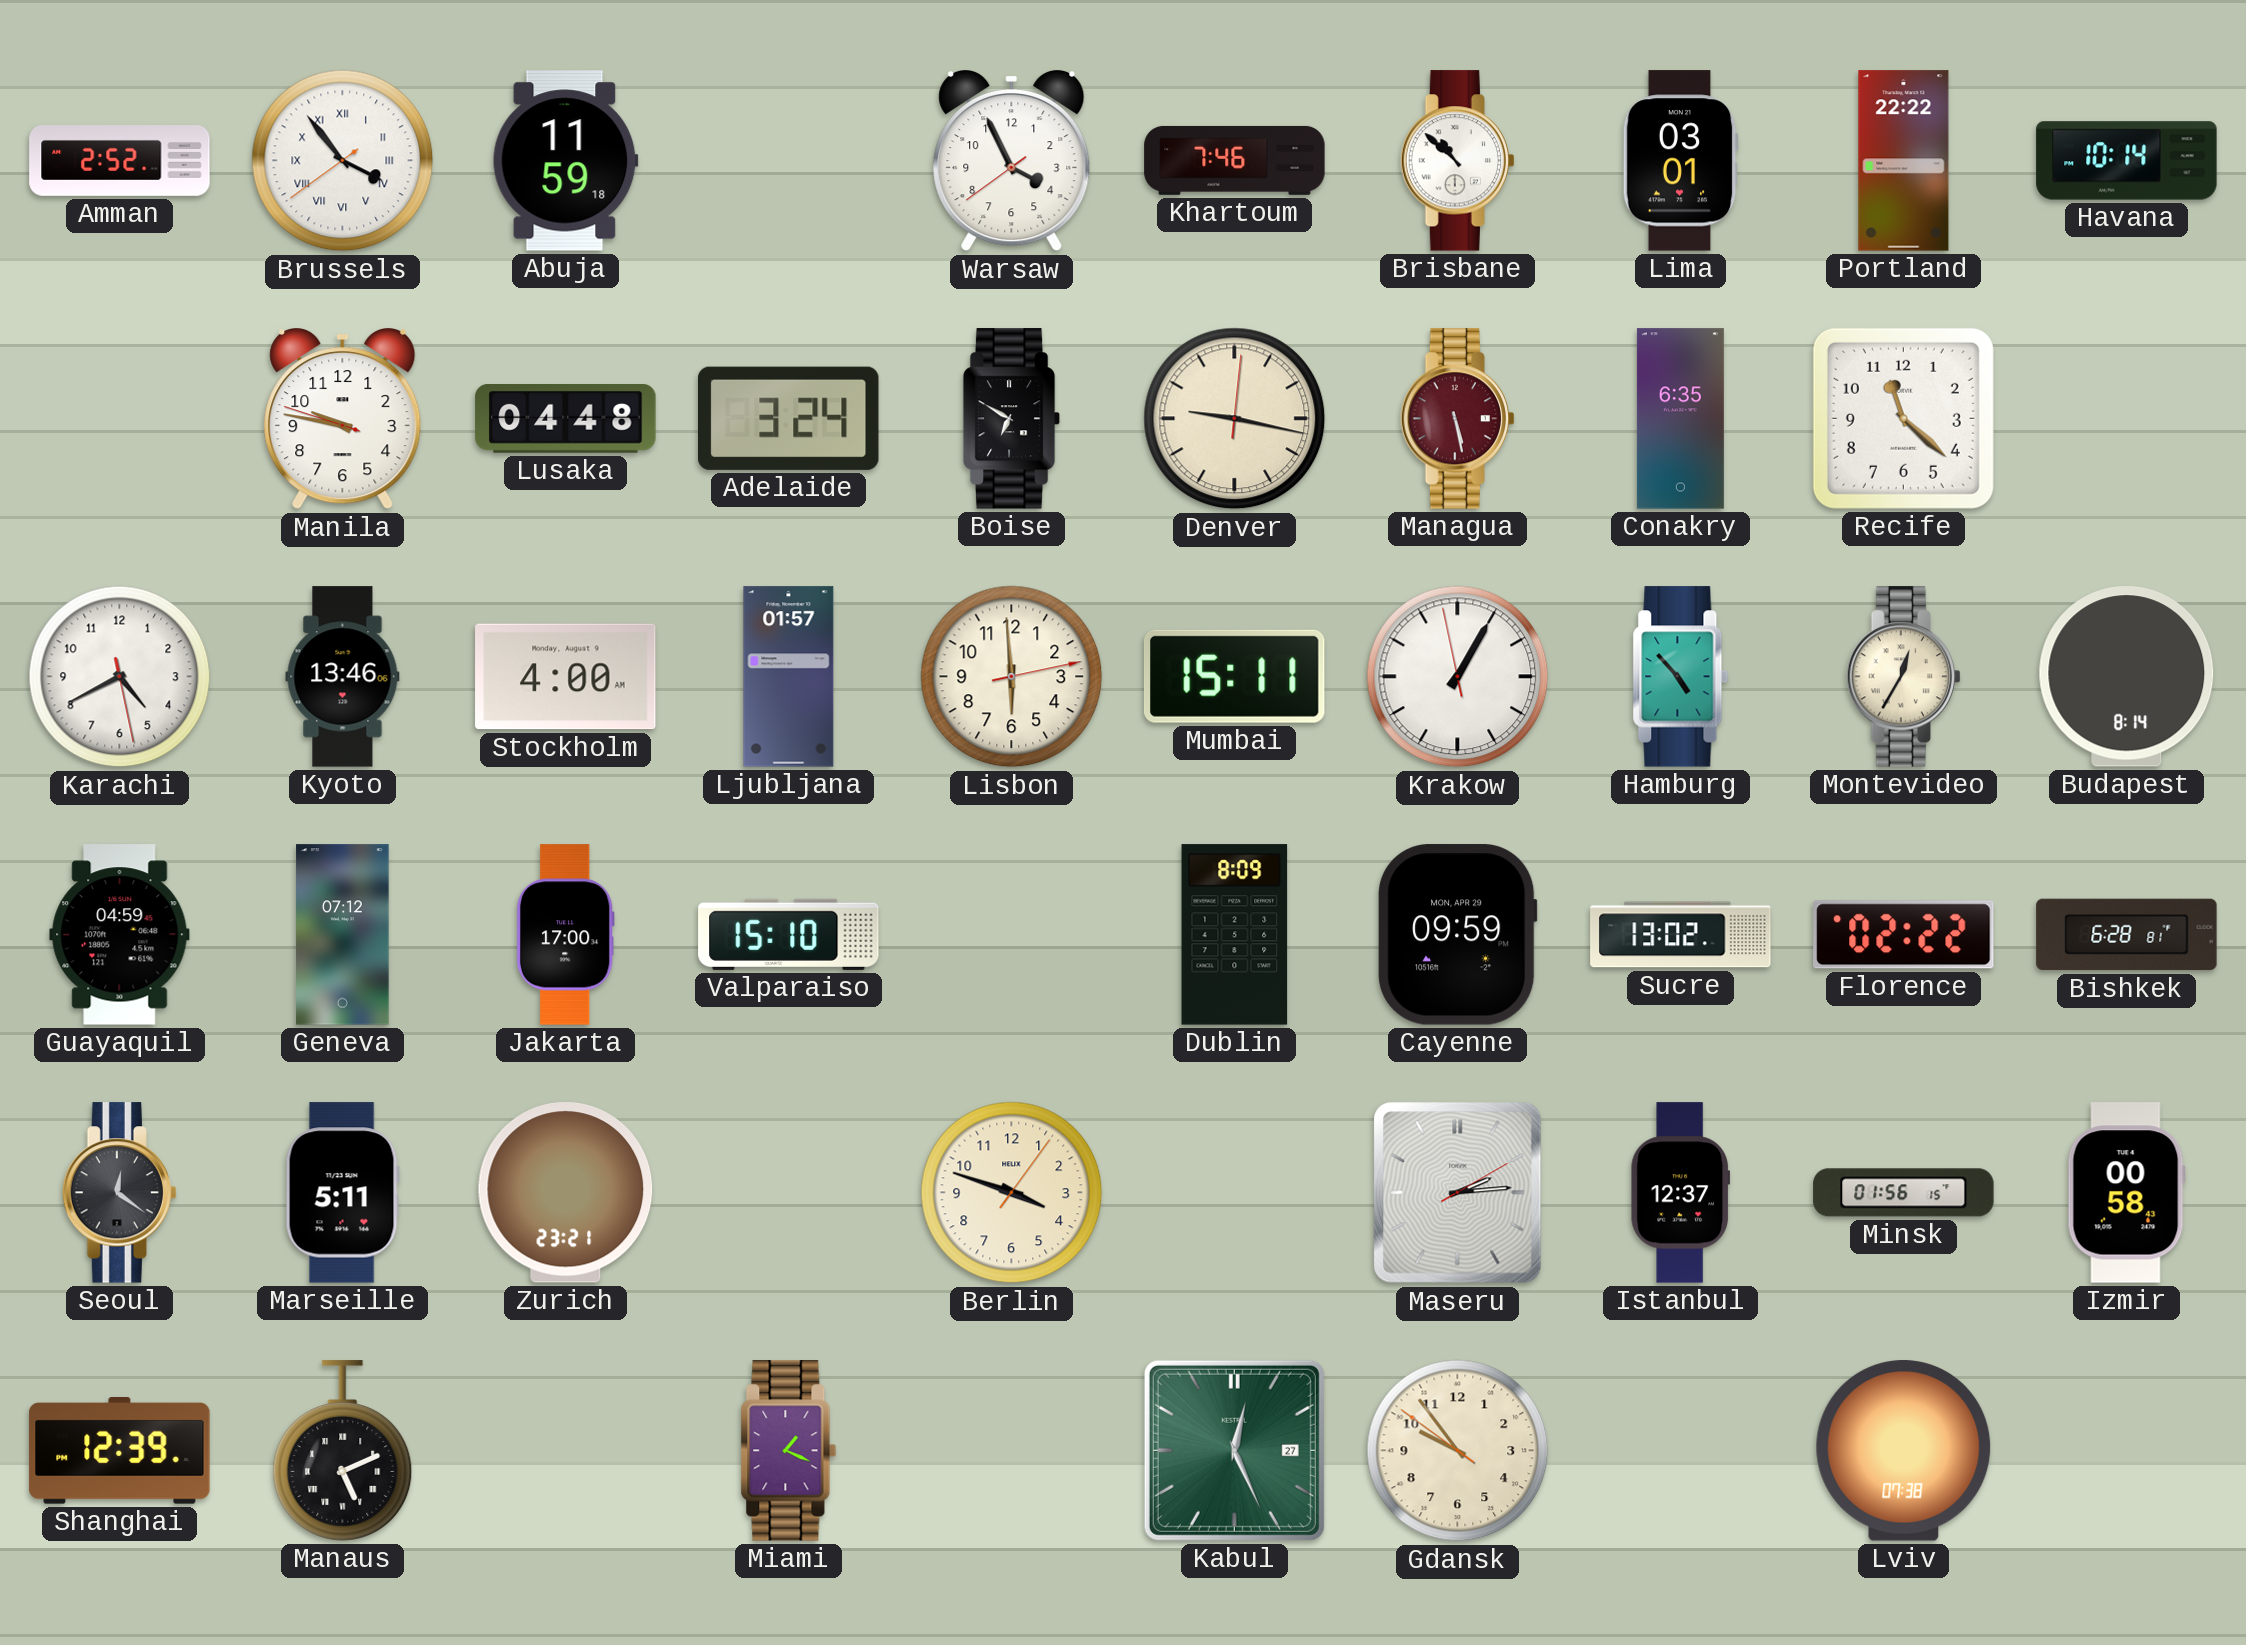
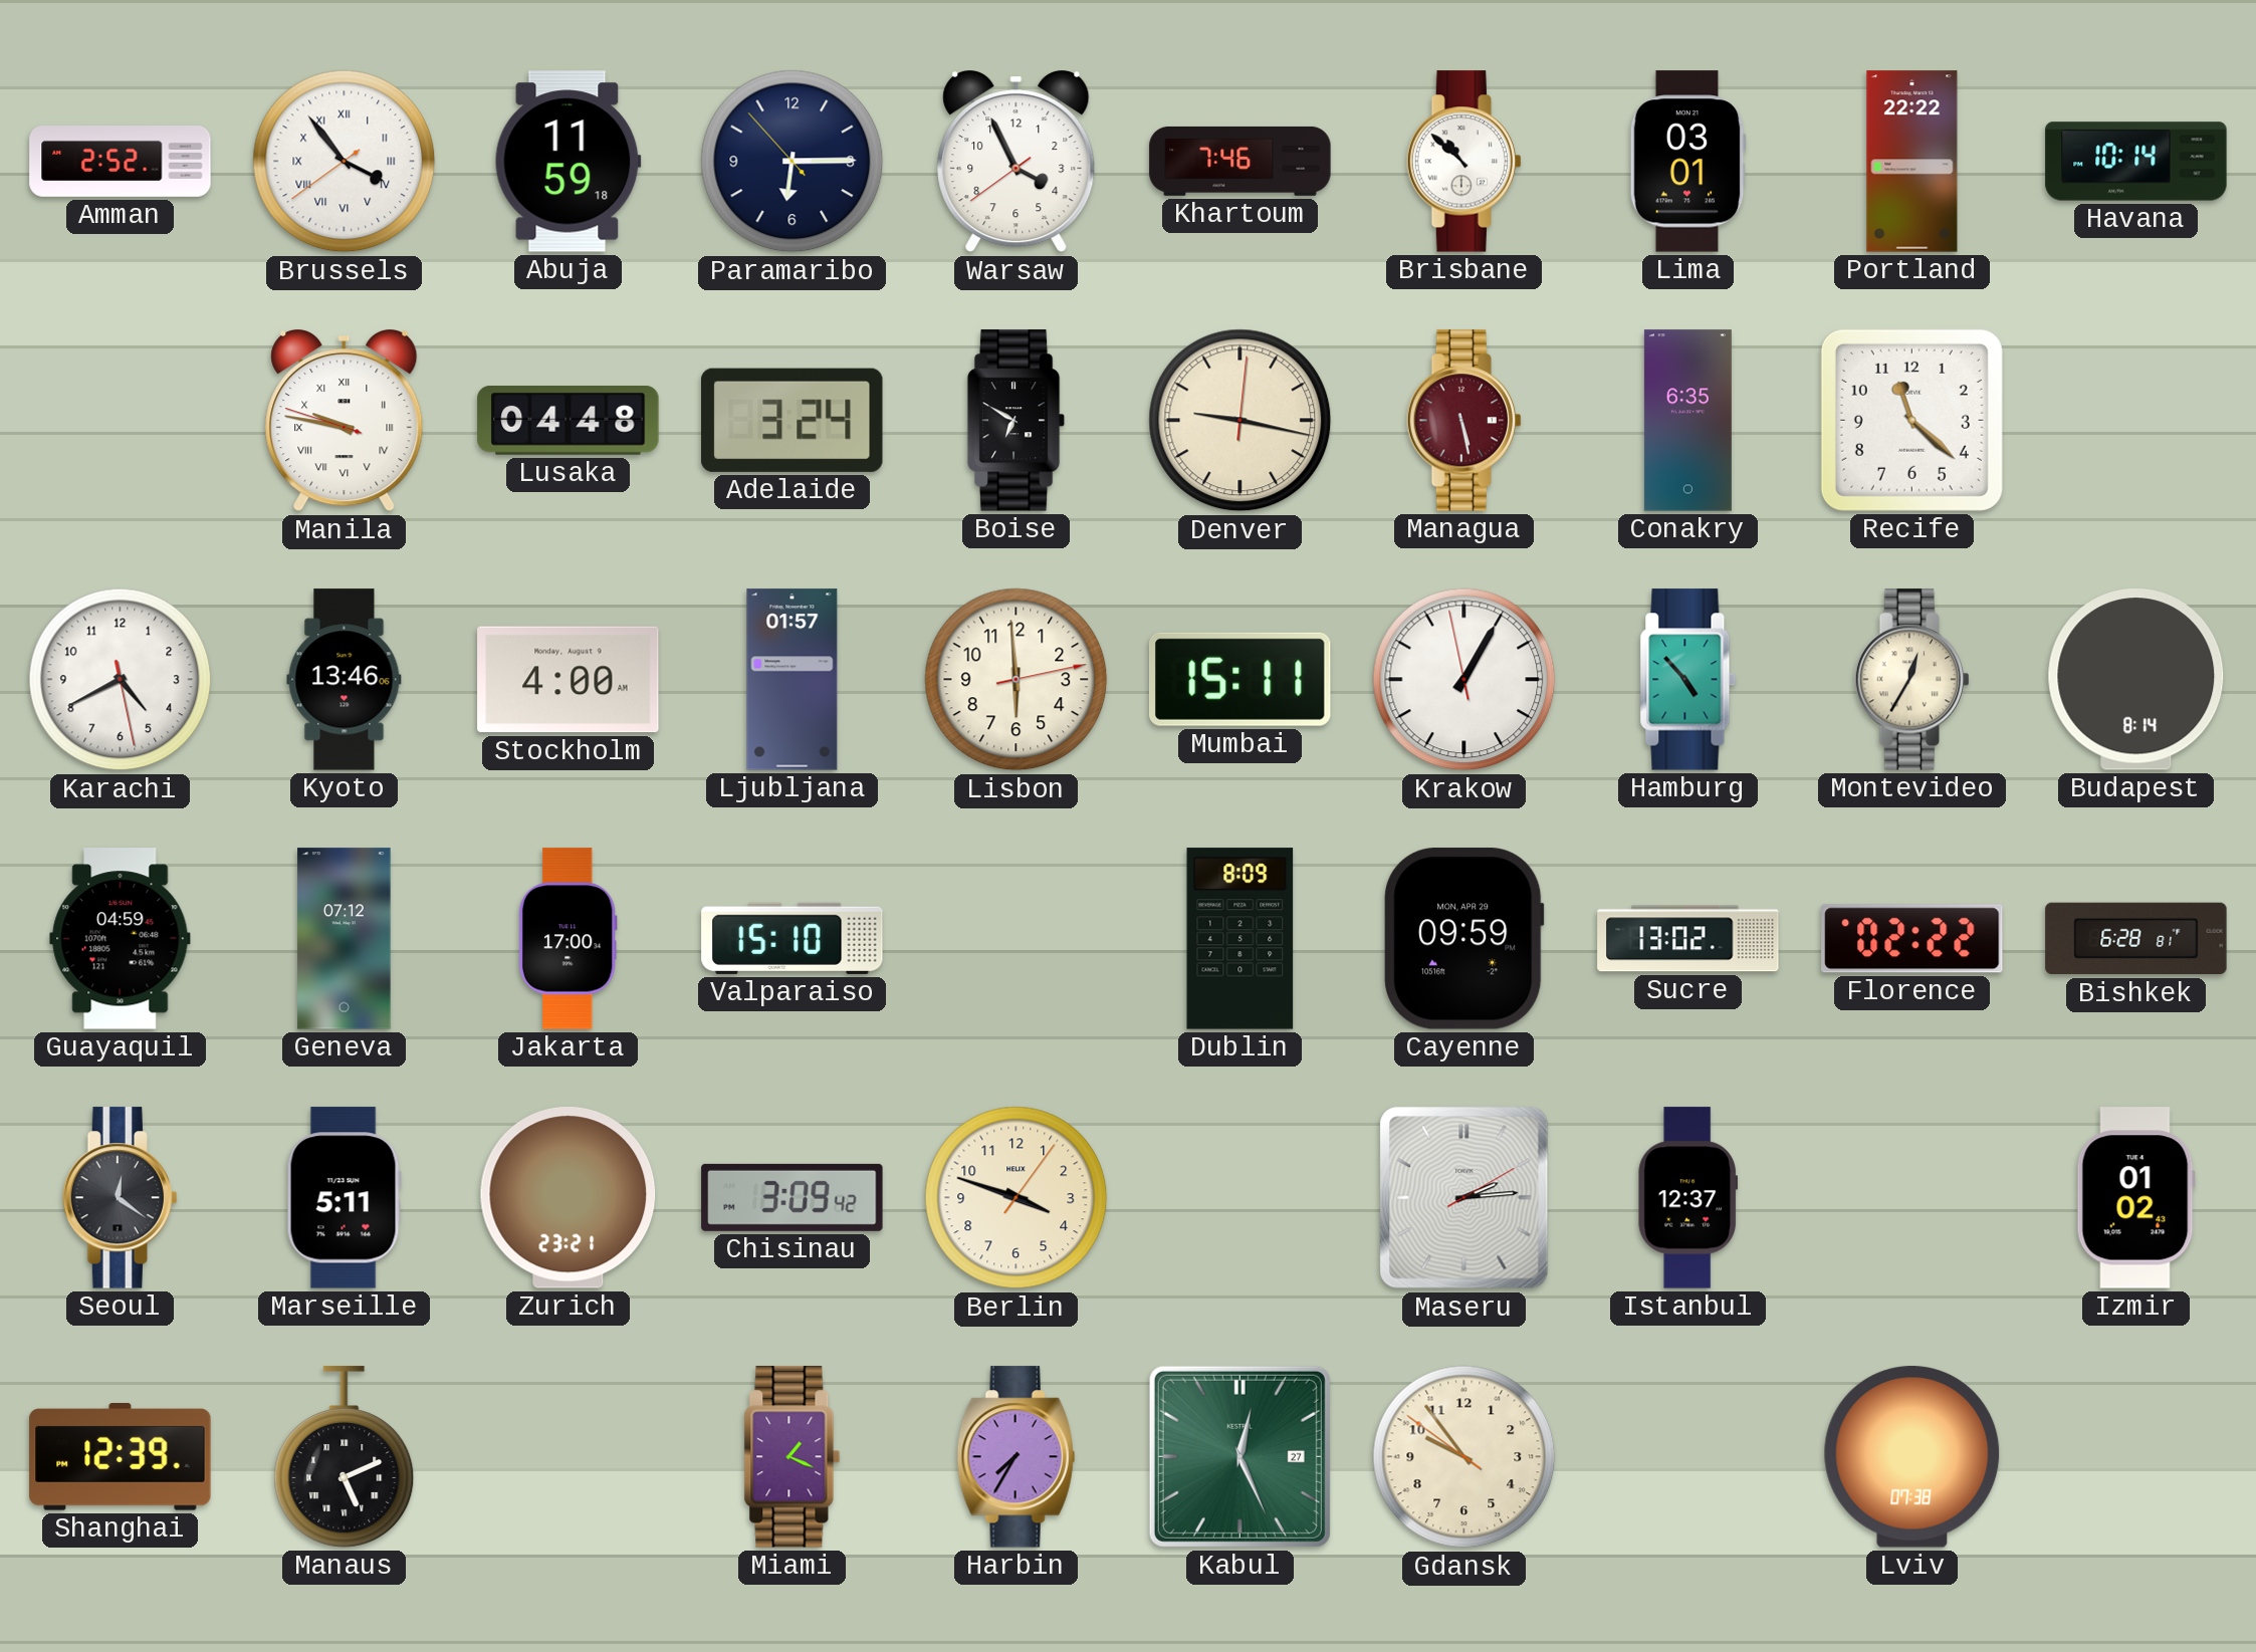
Paramaribo: none -> 6:14 (793, 162)
Manila numerals: Arabic -> Roman (345, 422)
Chisinau: none -> 3:09 (793, 1197)
Minsk: 01:56 -> none (1904, 1193)
Izmir: 00:58 -> 01:02 (2135, 1198)
Harbin: none -> 7:35 (1017, 1457)
